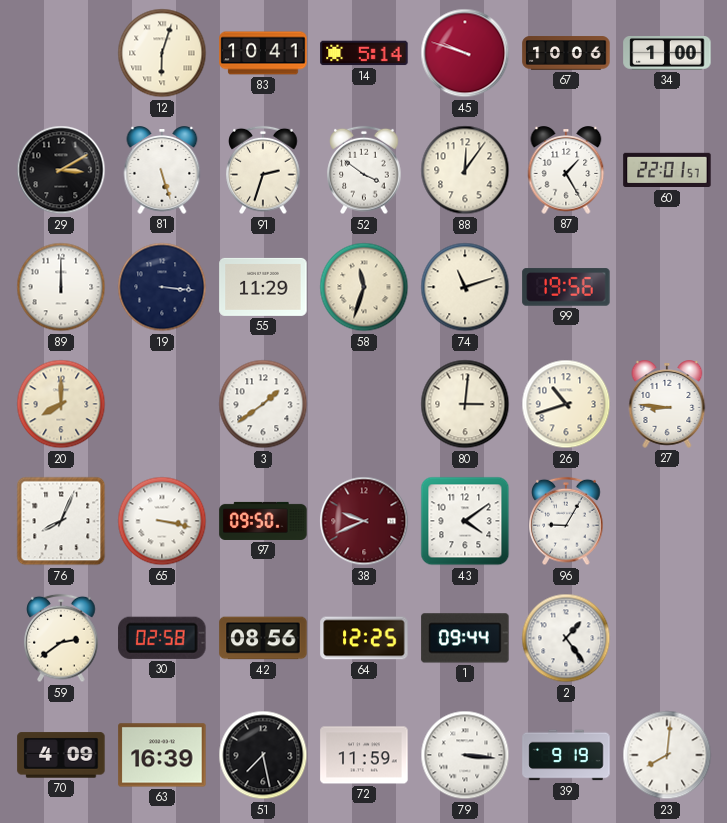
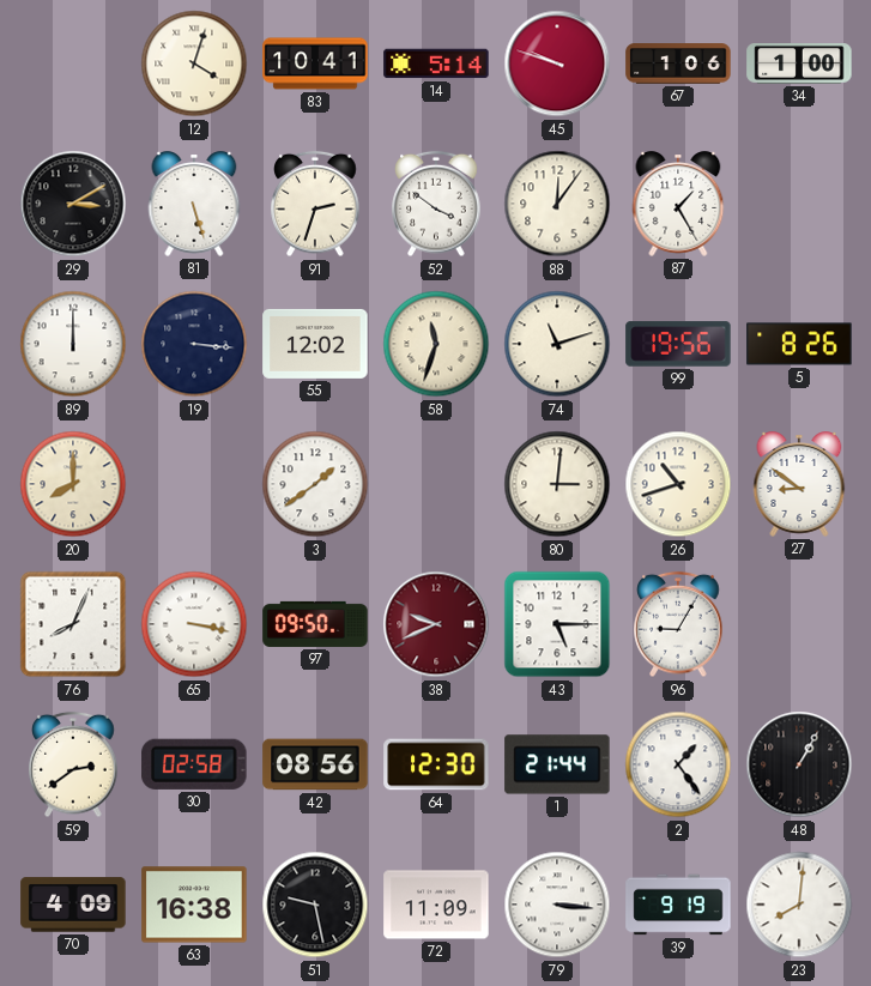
12: 6:03 -> 4:03 (194, 63)
67: 10:06 -> 1:06 (678, 63)
60: 22:01 -> none (667, 170)
55: 11:29 -> 12:02 (315, 344)
5: none -> 8:26 (799, 344)
27: 8:46 -> 8:51 (799, 484)
43: 4:09 -> 5:15 (557, 624)
64: 12:25 -> 12:30 (436, 764)
1: 09:44 -> 21:44 (557, 764)
48: none -> 1:05 (799, 764)
63: 16:39 -> 16:38 (194, 905)
51: 7:28 -> 9:28 (315, 905)
72: 11:59 -> 11:09 (436, 905)
